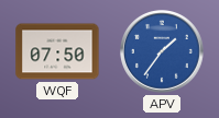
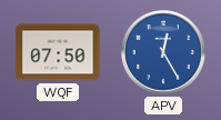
APV: 1:36 -> 12:25 (164, 53)
